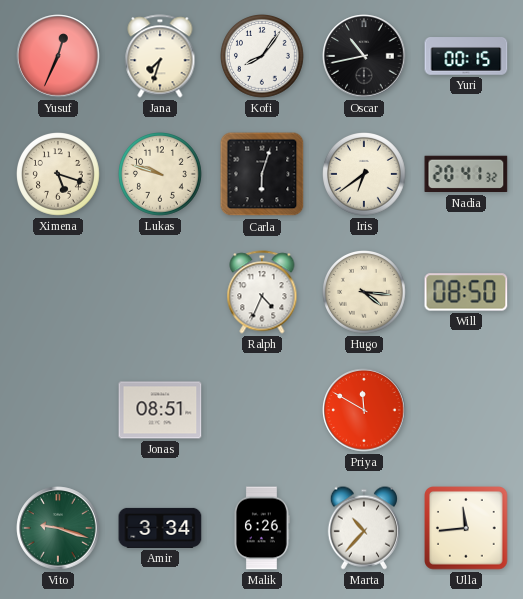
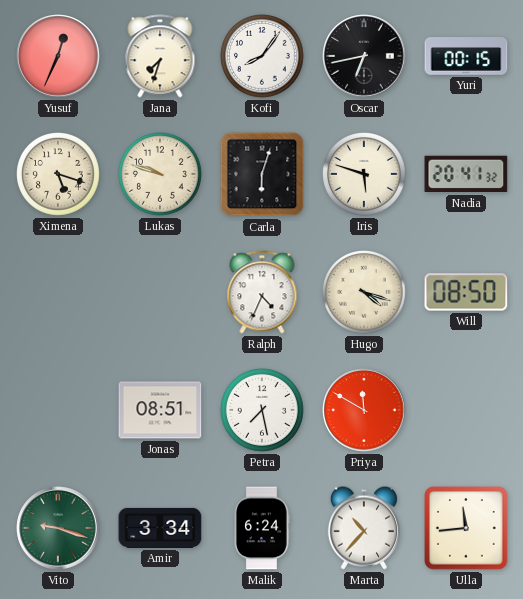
Oscar: 10:43 -> 6:43 (364, 56)
Iris: 6:39 -> 5:48 (365, 175)
Hugo: 4:16 -> 4:18 (365, 293)
Petra: none -> 7:28 (263, 411)
Malik: 6:26 -> 6:24 (262, 528)
